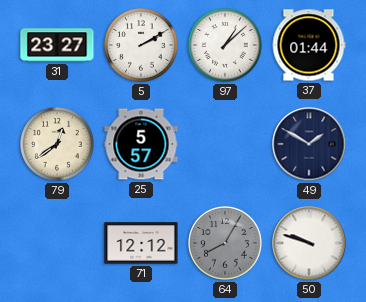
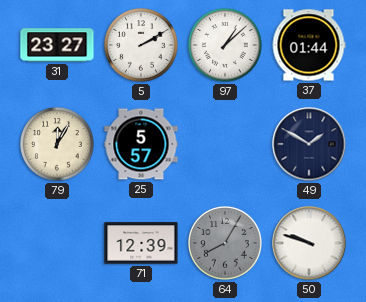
79: 12:39 -> 12:05 (58, 144)
71: 12:12 -> 12:39 (141, 243)
